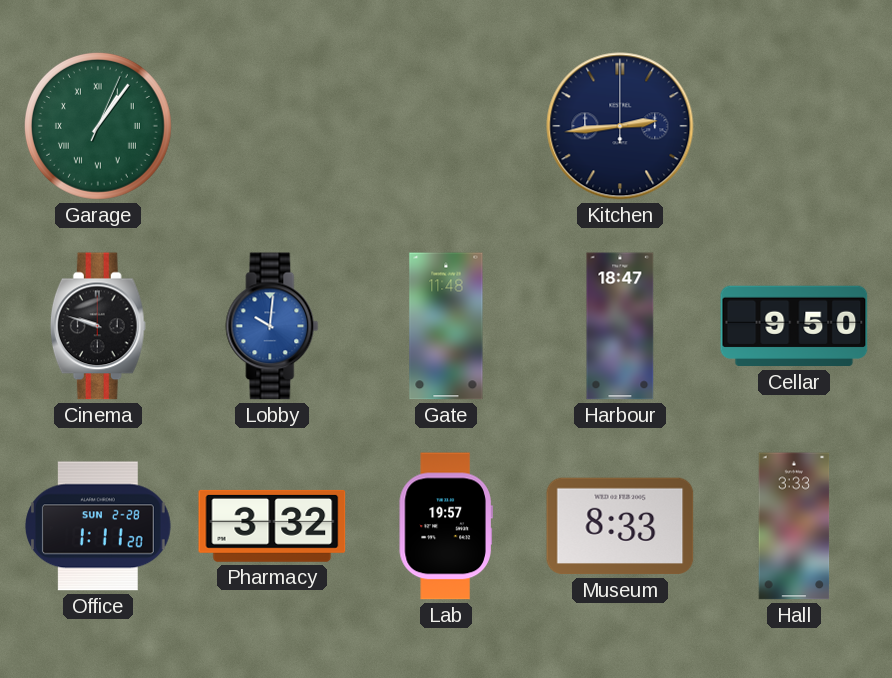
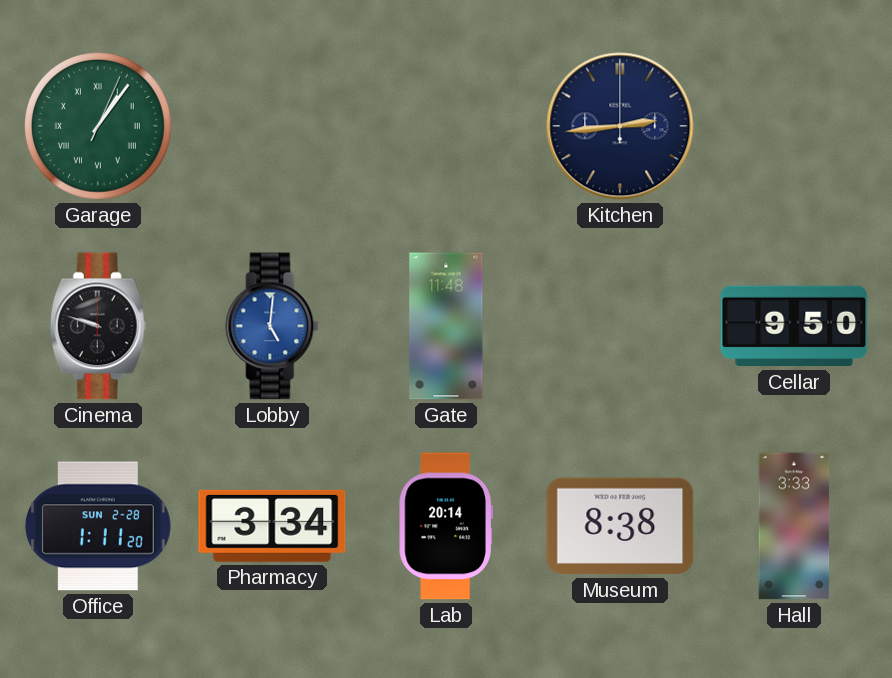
Lobby: 10:01 -> 5:01 (272, 326)
Harbour: 18:47 -> none (620, 326)
Pharmacy: 3:32 -> 3:34 (272, 526)
Lab: 19:57 -> 20:14 (446, 526)
Museum: 8:33 -> 8:38 (620, 526)
